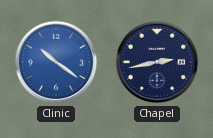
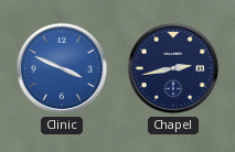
Clinic: 10:21 -> 3:49 (62, 68)
